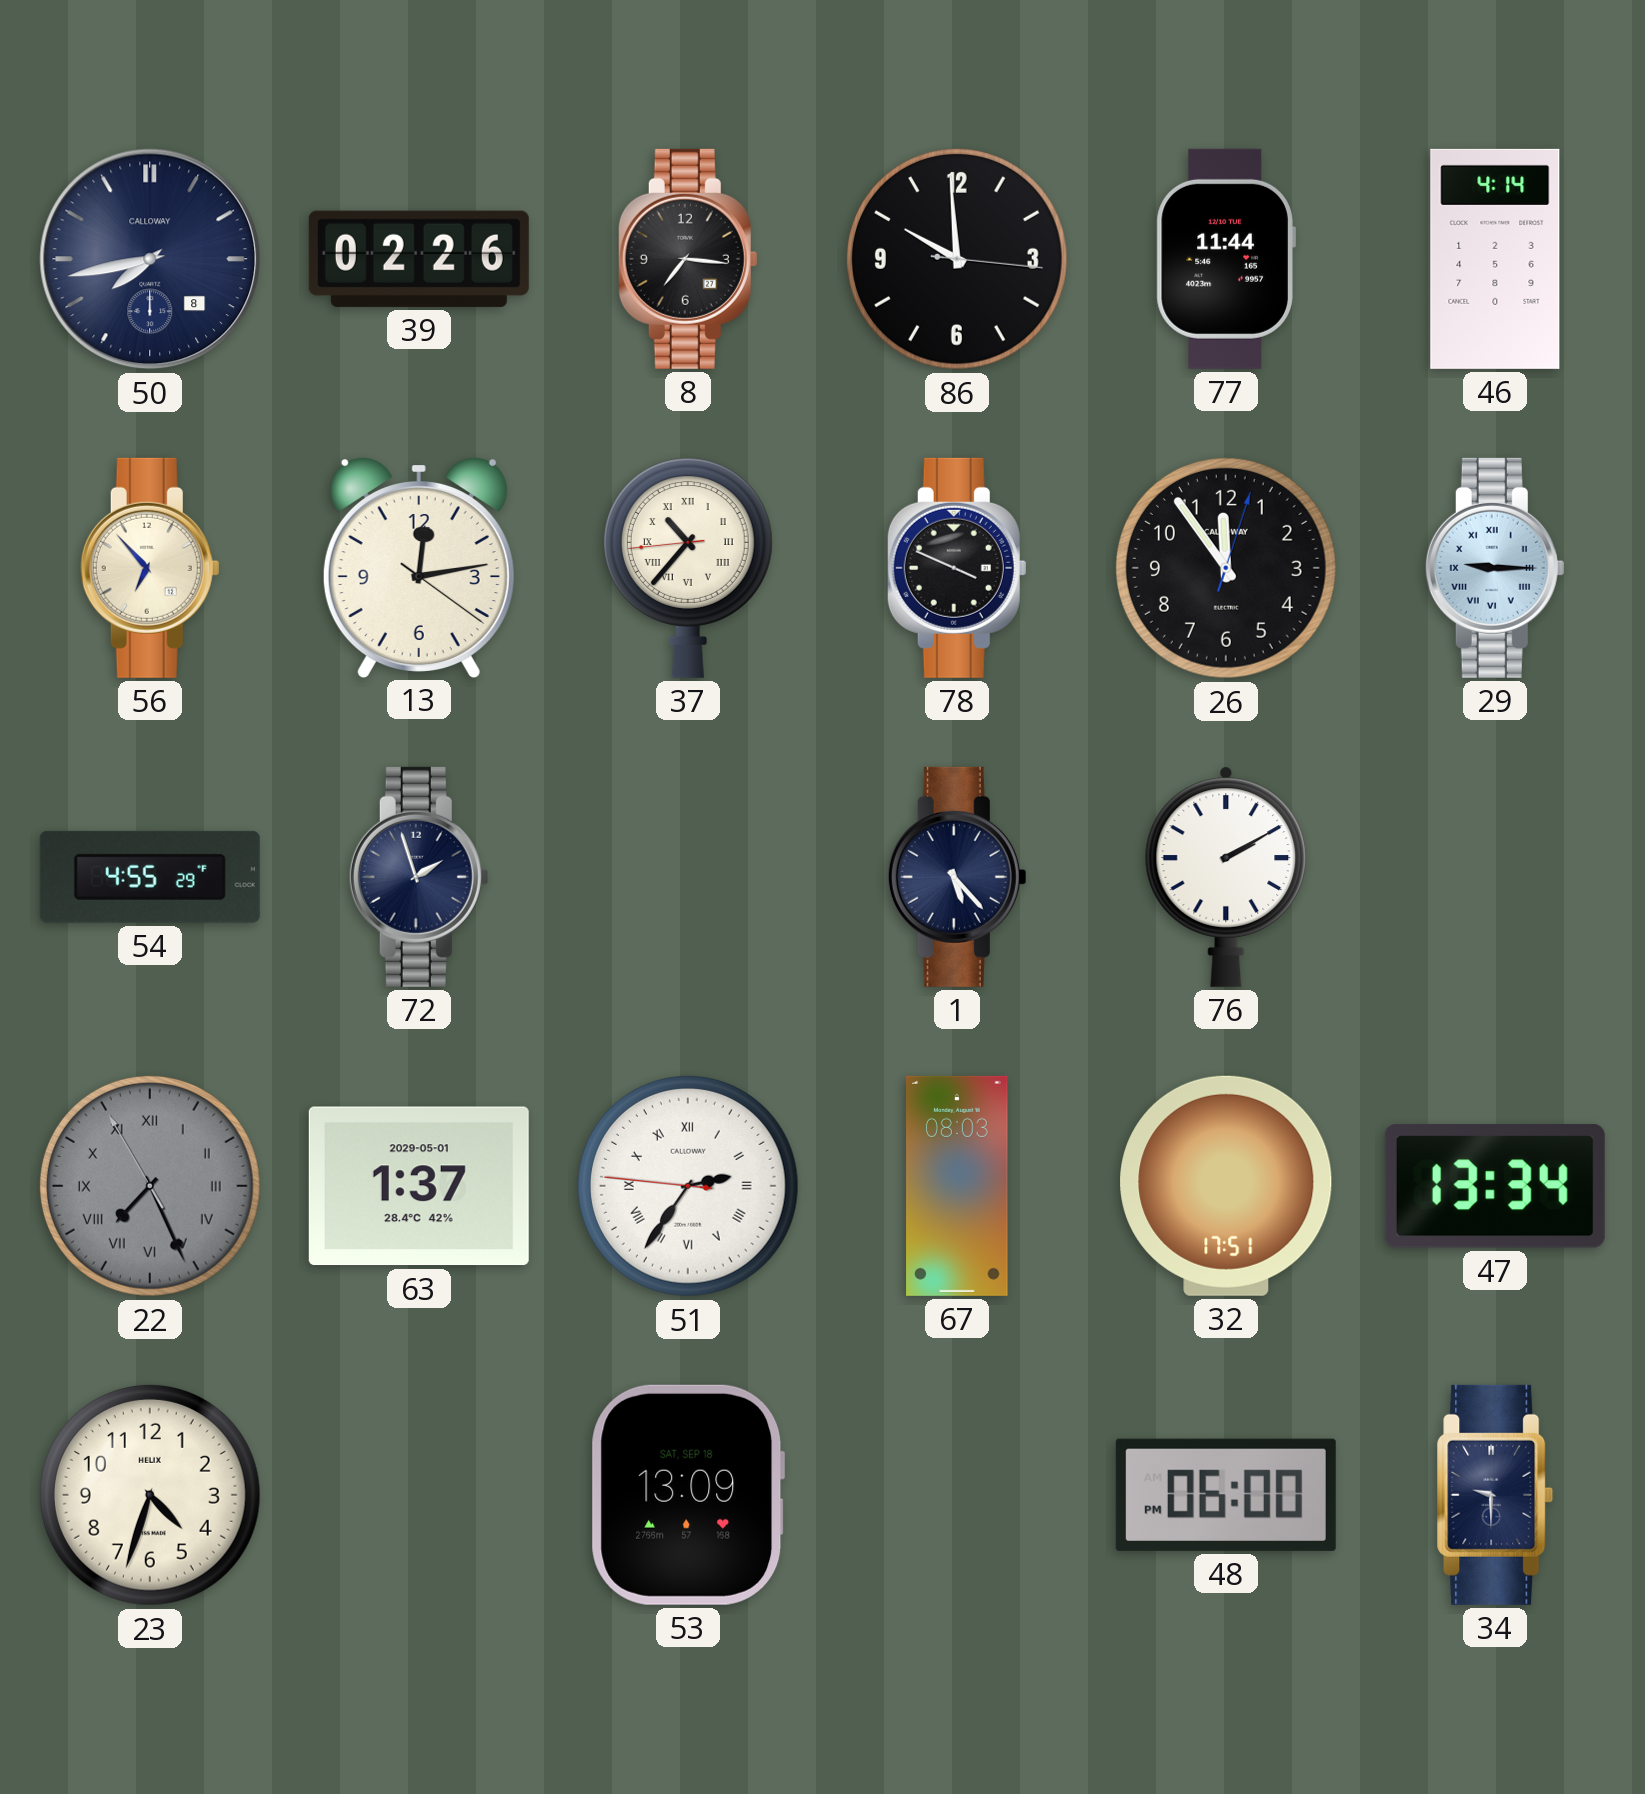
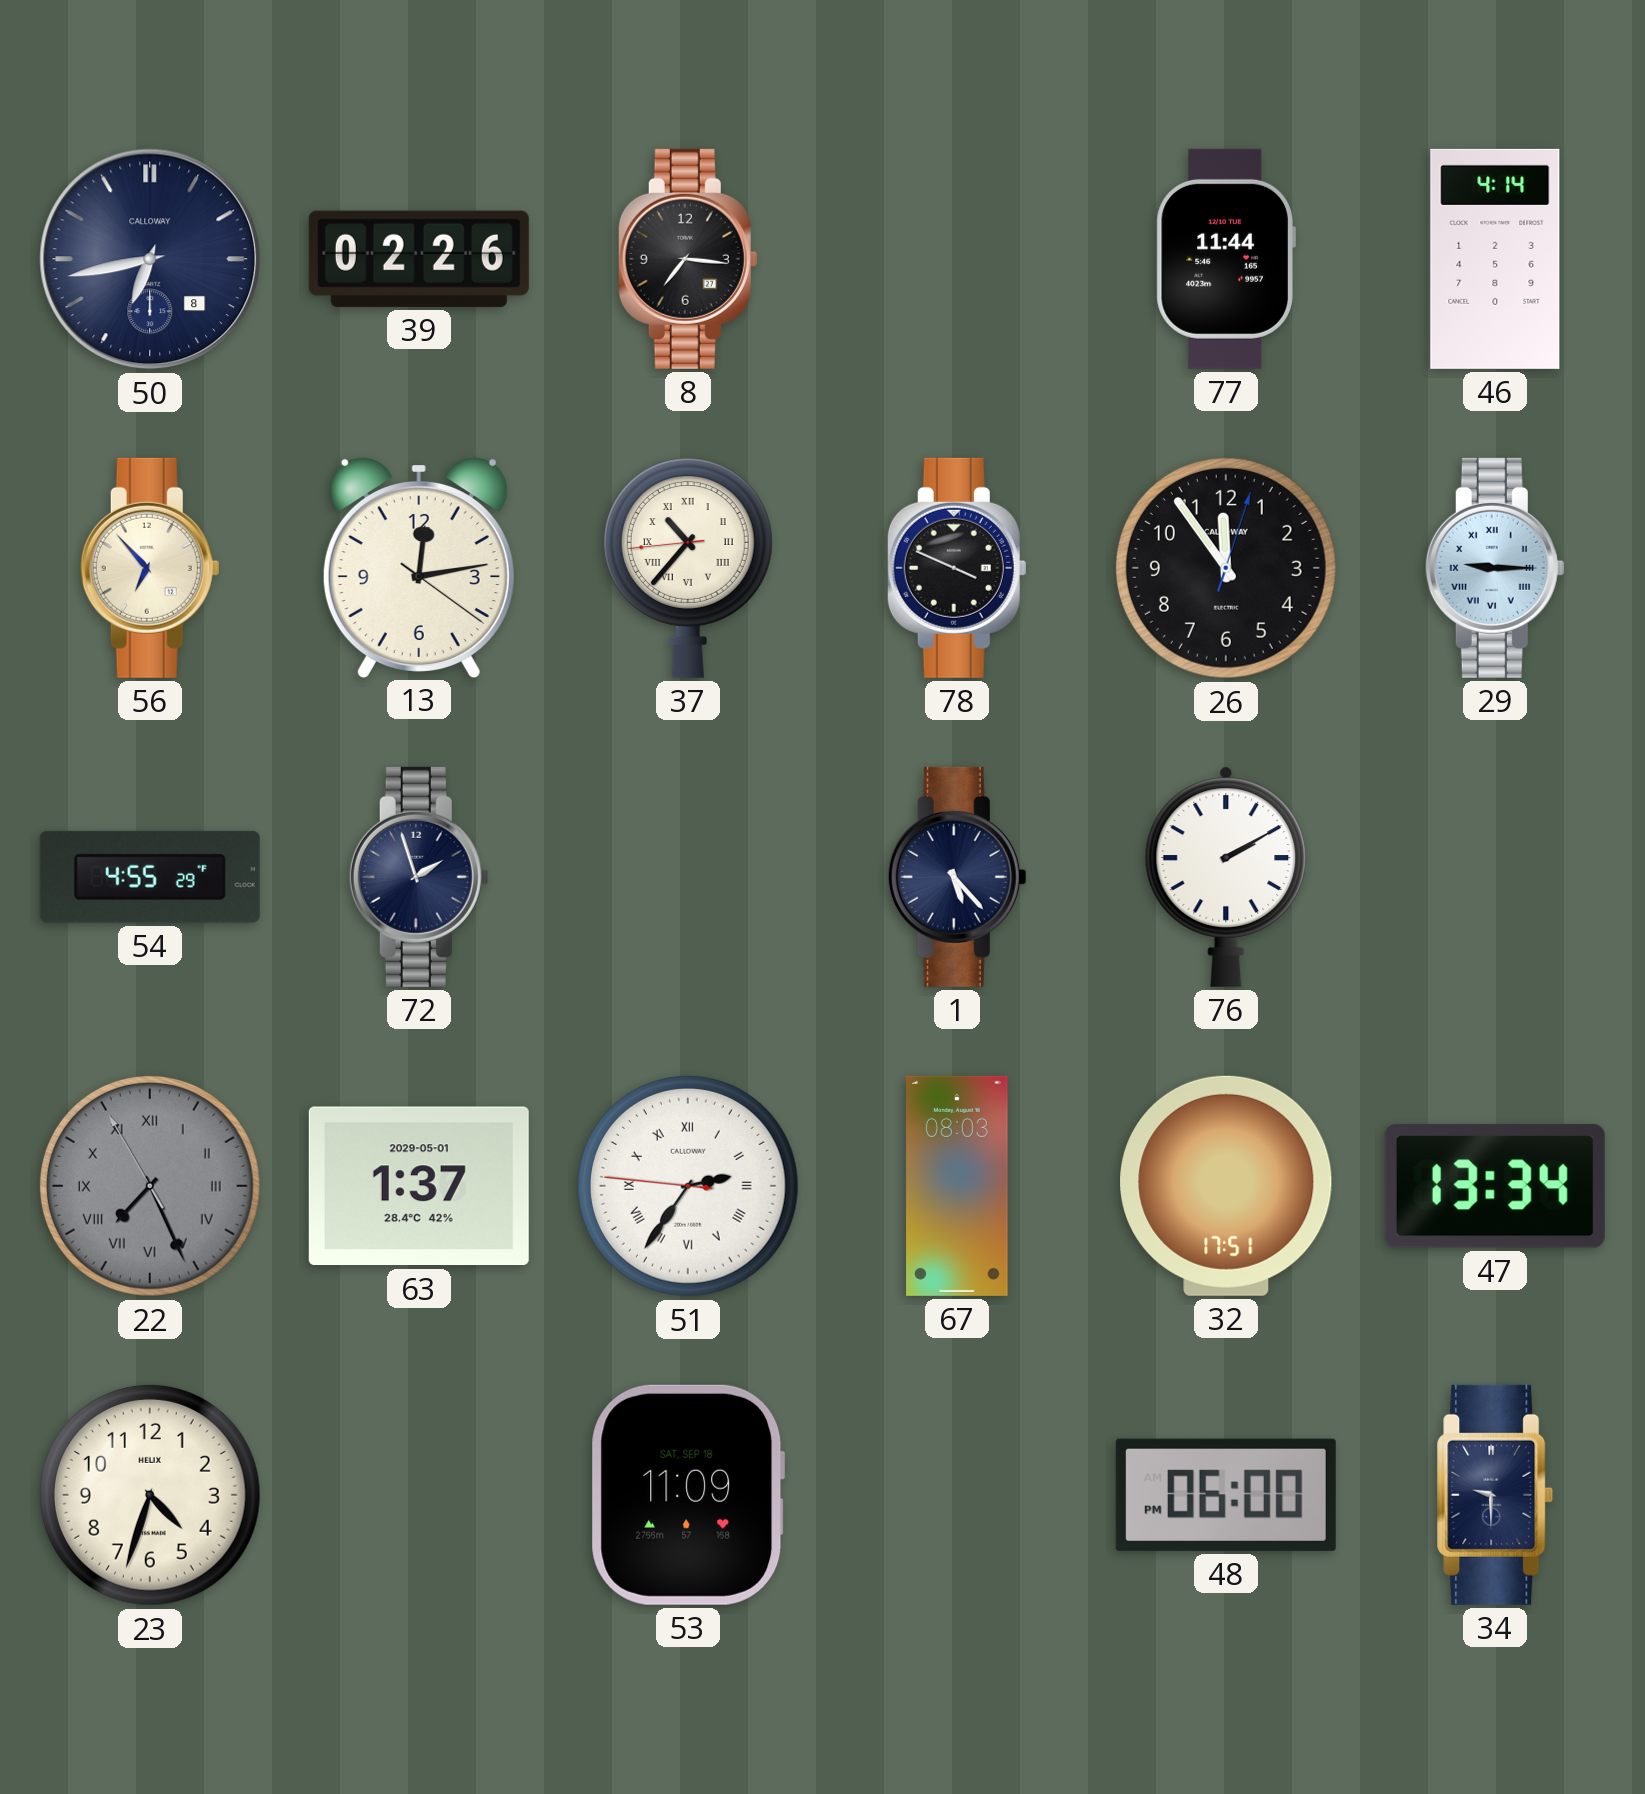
50: 7:43 -> 6:43 (150, 259)
86: 9:59 -> none (957, 259)
53: 13:09 -> 11:09 (688, 1495)
